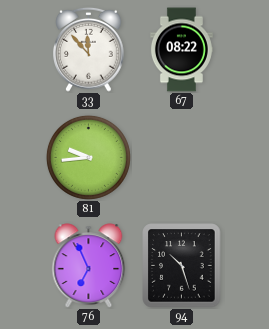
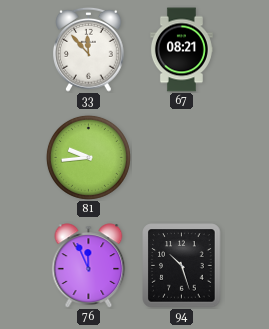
67: 08:22 -> 08:21 (181, 50)
76: 6:56 -> 11:56 (89, 266)
